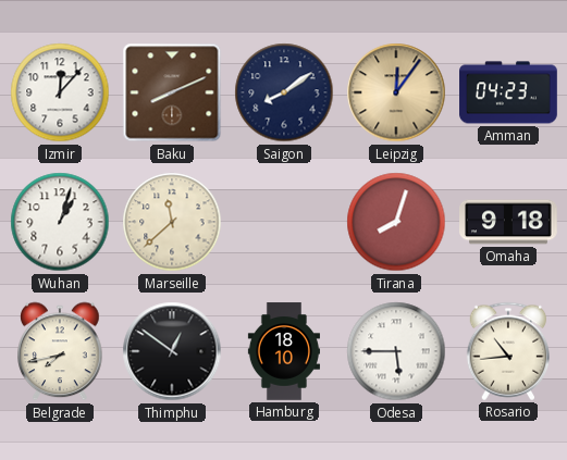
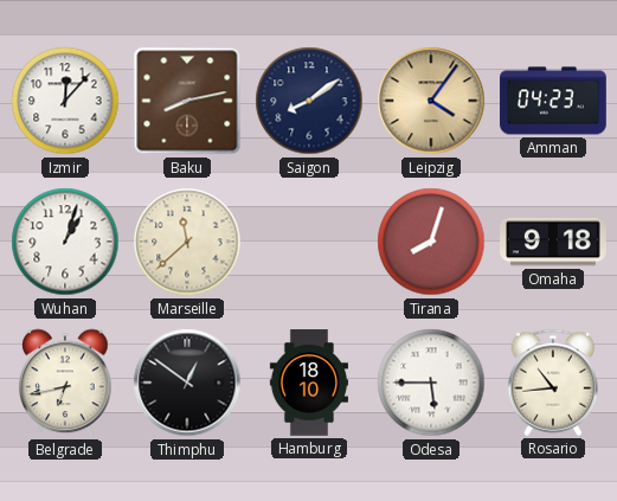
Baku: 8:11 -> 8:13 (187, 101)
Leipzig: 12:06 -> 4:06 (431, 101)
Belgrade: 7:43 -> 6:43 (65, 383)
